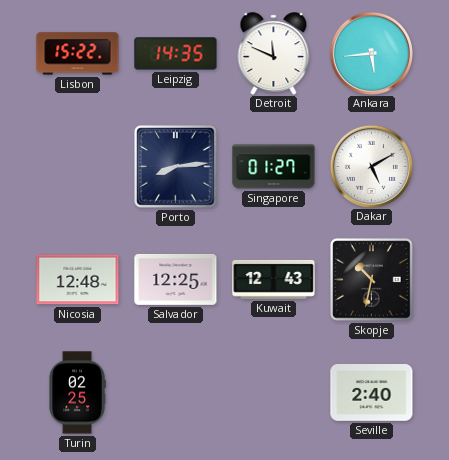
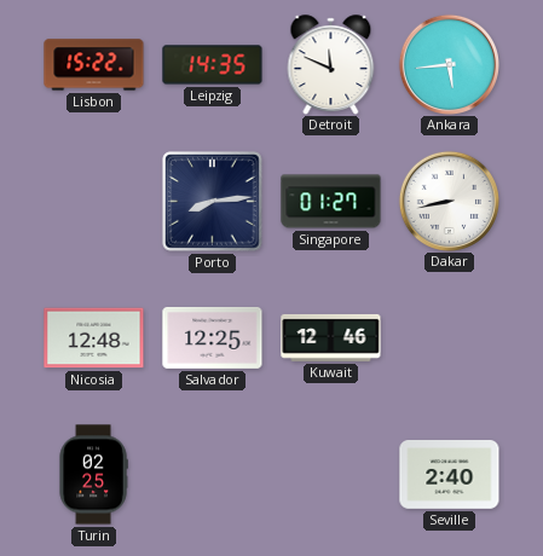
Dakar: 5:10 -> 8:43 (449, 201)
Kuwait: 12:43 -> 12:46 (331, 337)
Skopje: 10:32 -> none (372, 280)
